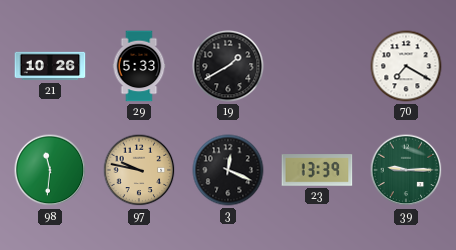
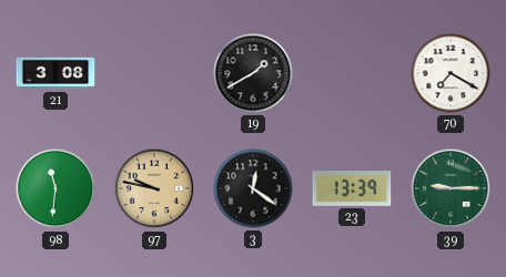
21: 10:26 -> 3:08 (55, 73)
29: 5:33 -> none (139, 66)
3: 12:19 -> 12:21 (253, 188)
